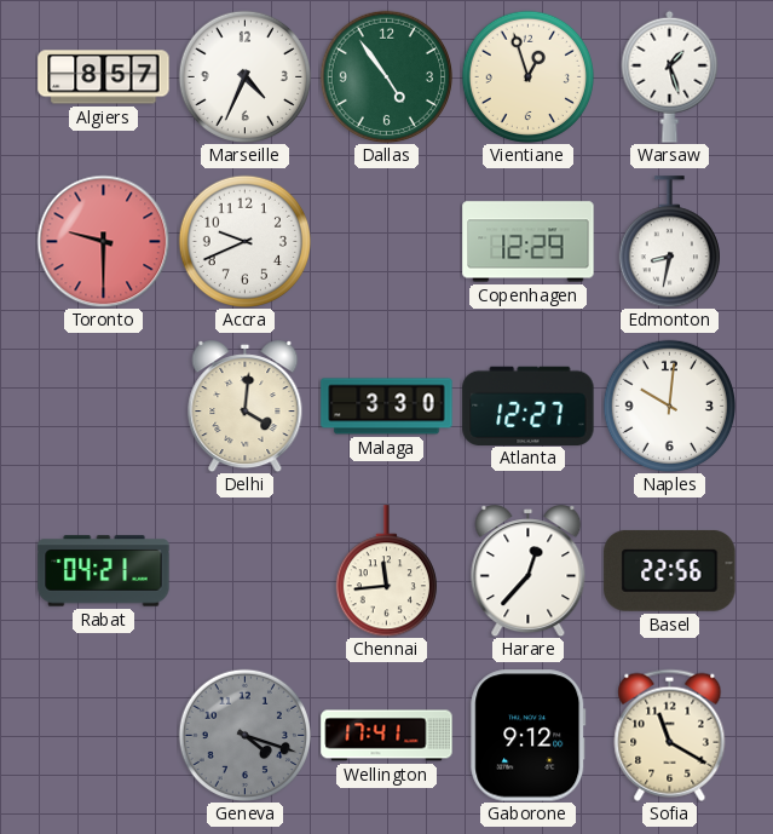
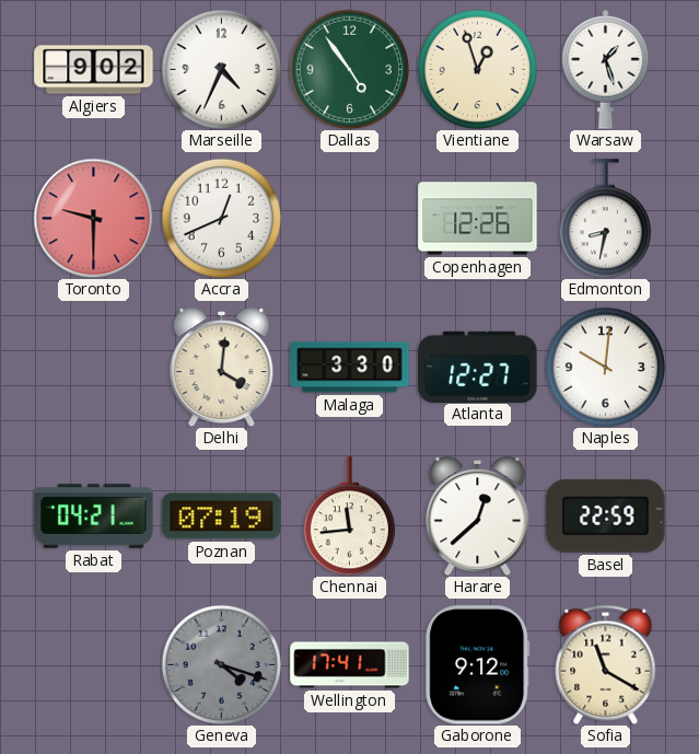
Algiers: 8:57 -> 9:02 (94, 70)
Accra: 9:41 -> 12:41 (221, 218)
Copenhagen: 12:29 -> 12:26 (478, 219)
Poznan: none -> 07:19 (222, 517)
Harare: 12:37 -> 12:38 (478, 517)
Basel: 22:56 -> 22:59 (606, 517)
